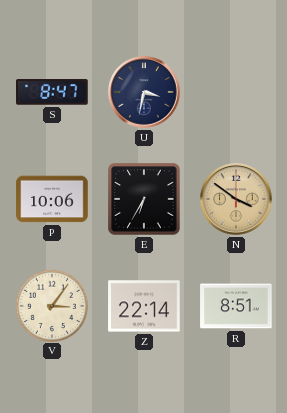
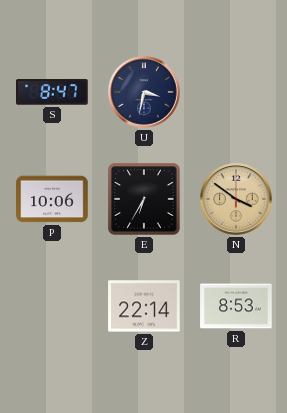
V: 3:06 -> none (51, 305)
R: 8:51 -> 8:53 (236, 306)
